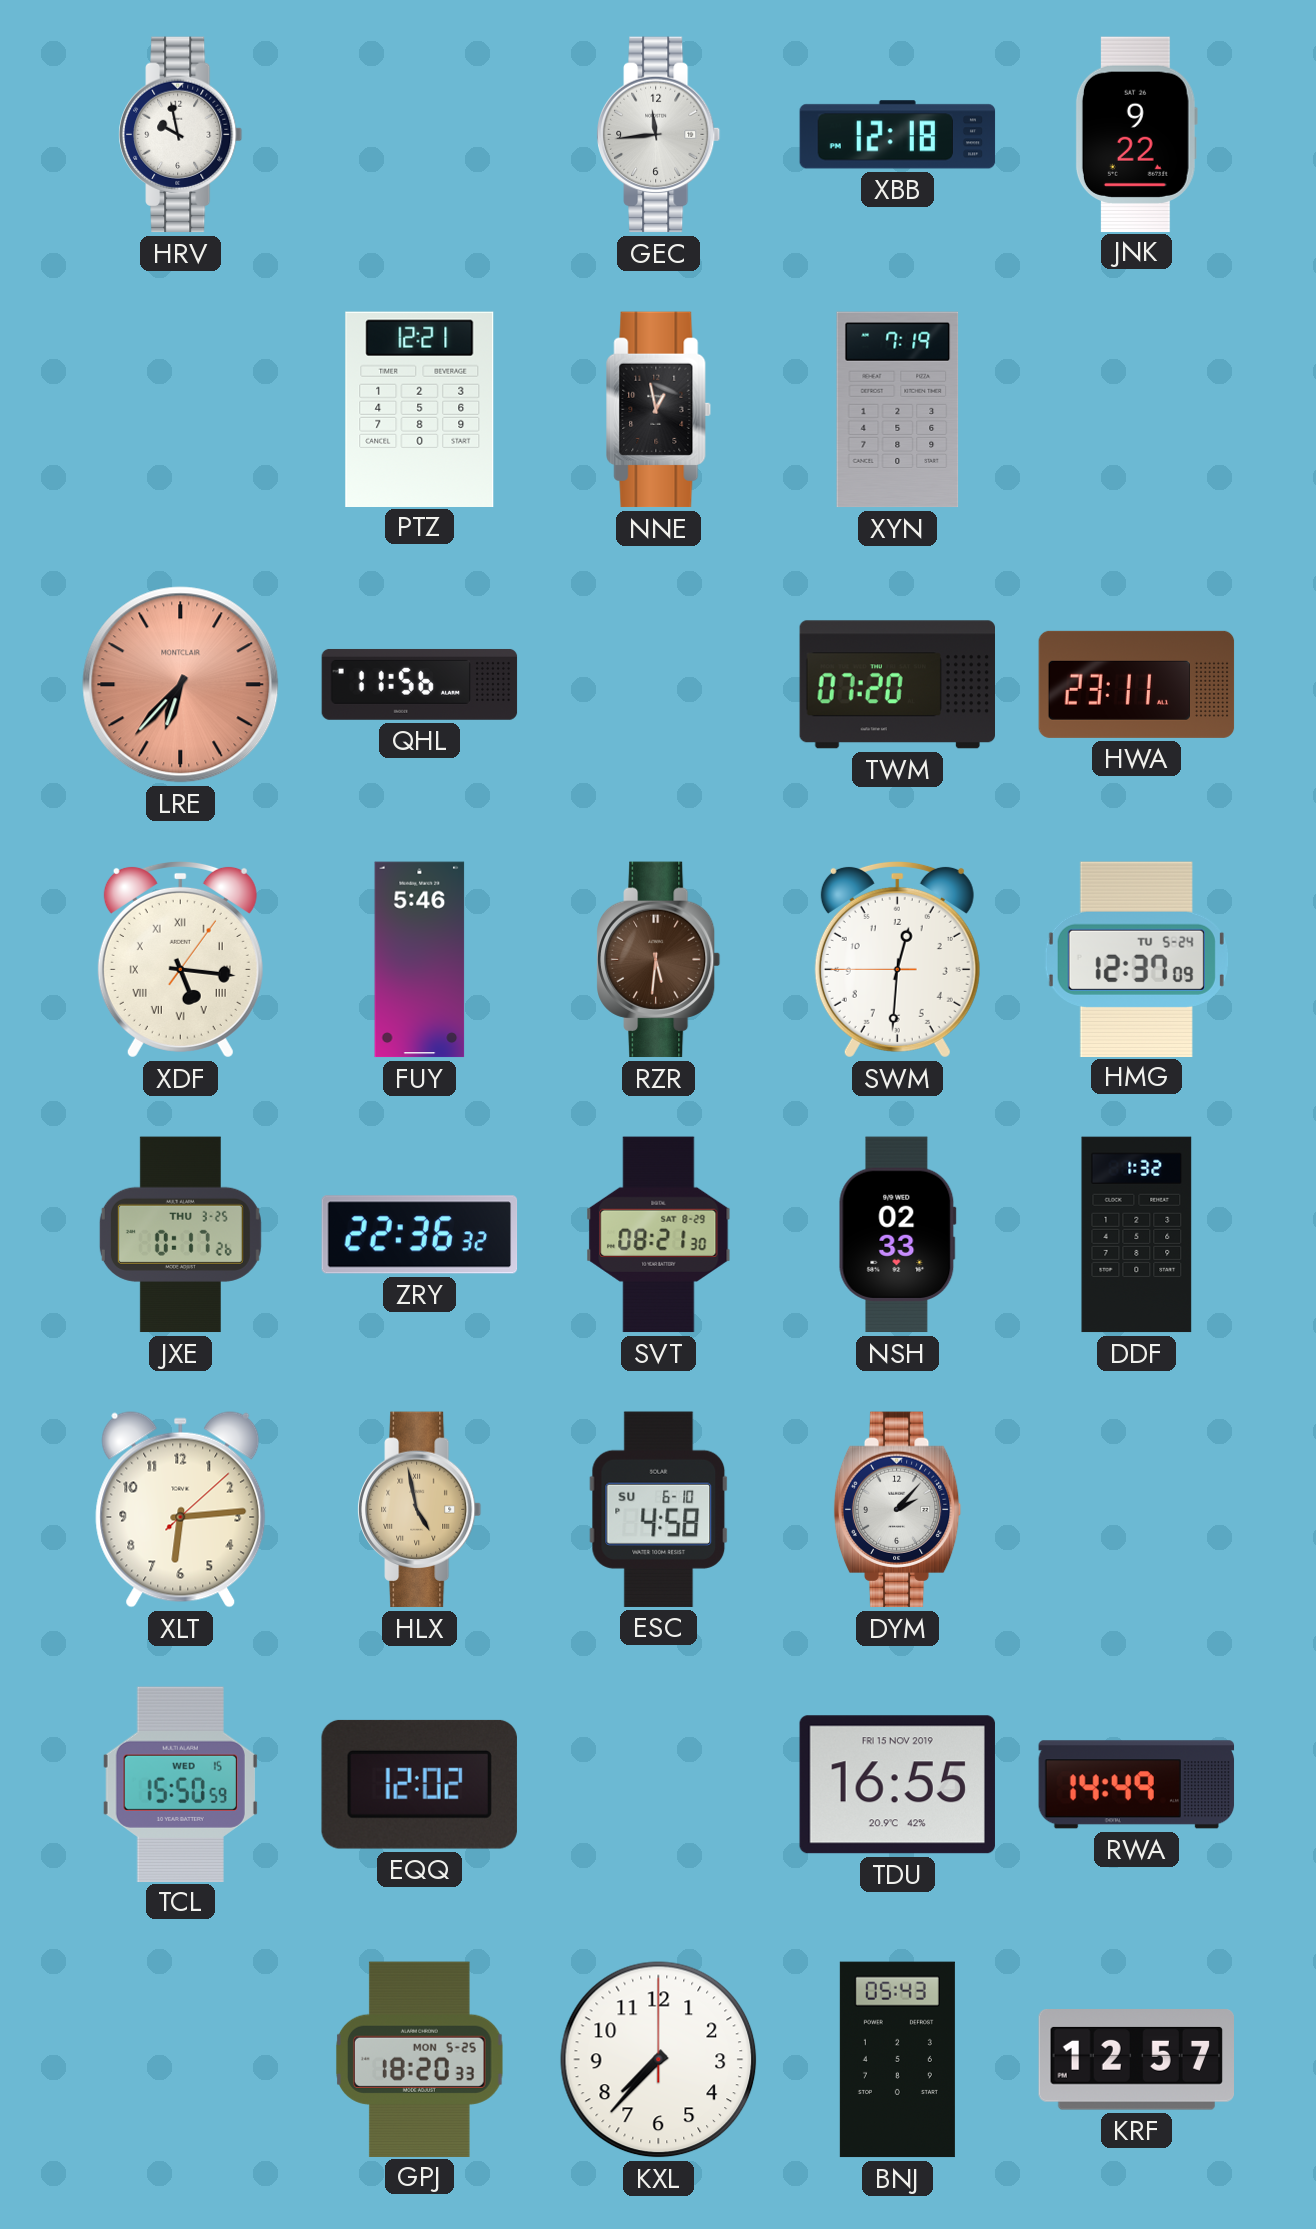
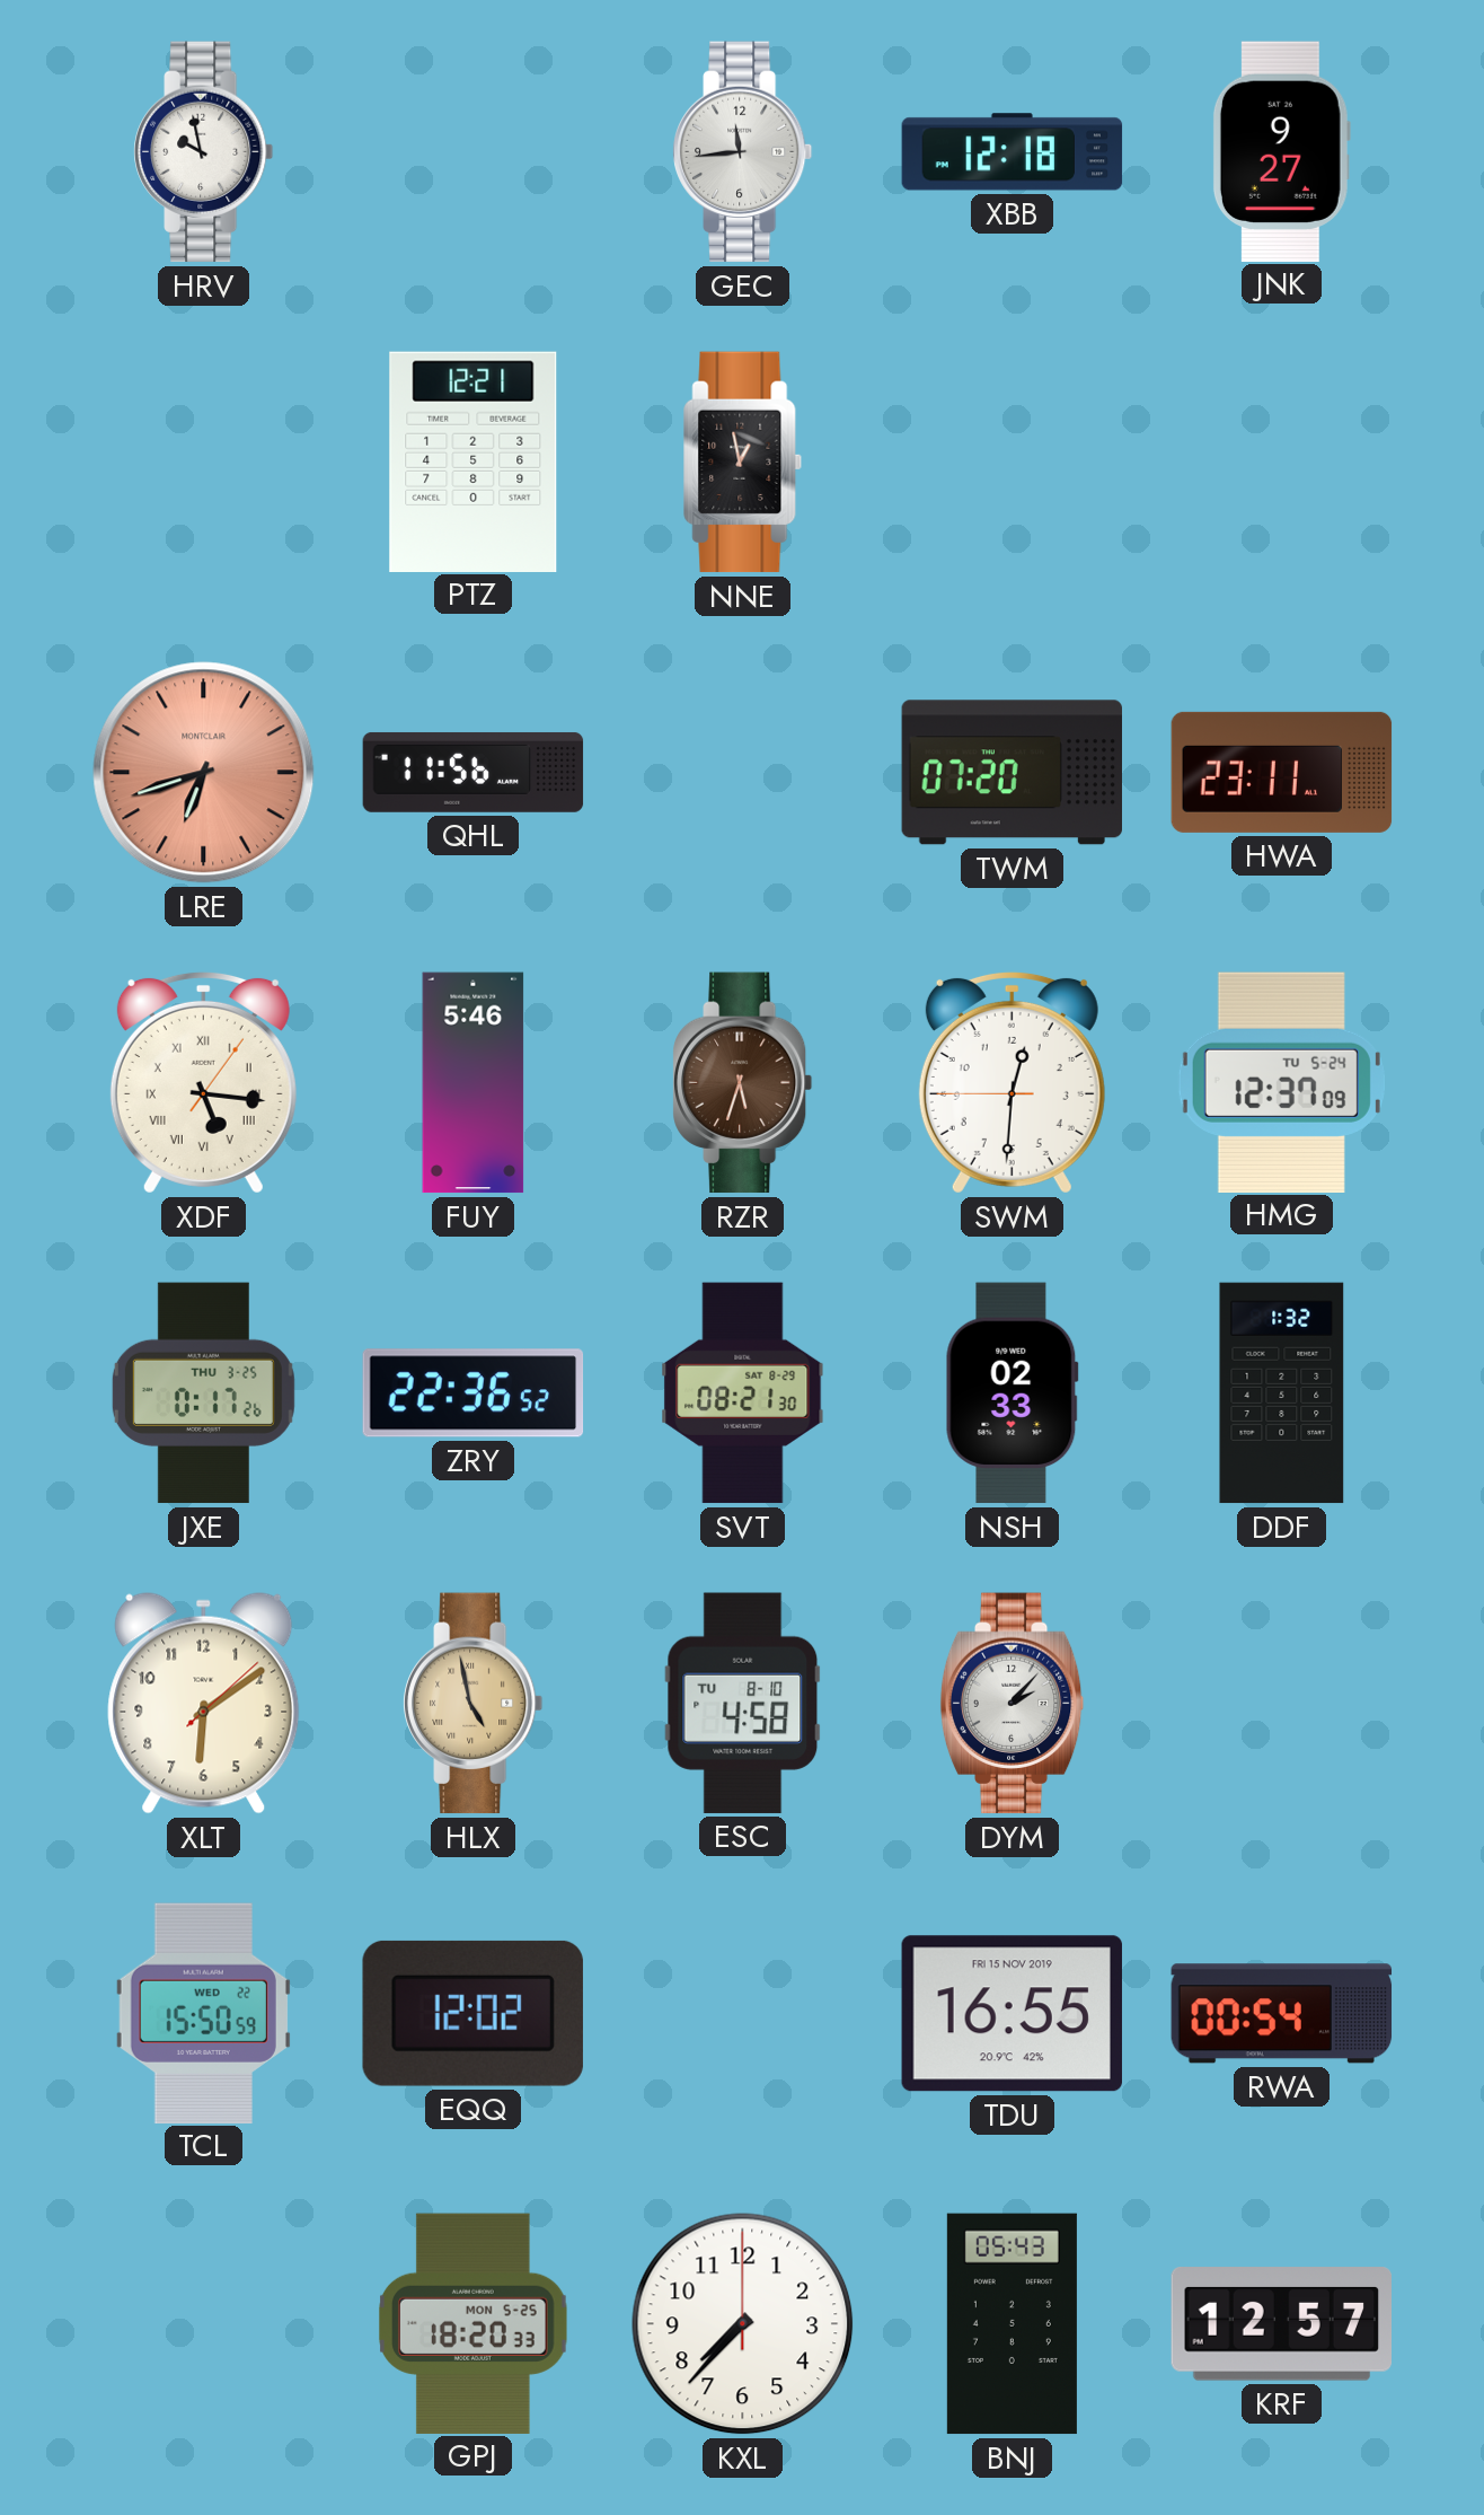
JNK: 9:22 -> 9:27 (1281, 151)
XYN: 7:19 -> none (898, 410)
LRE: 6:37 -> 6:42 (204, 773)
RZR: 5:31 -> 5:33 (743, 1083)
ZRY: 22:36:32 -> 22:36:52 (474, 1393)
XLT: 6:14 -> 6:09 (204, 1704)
ESC date: SU 6-10 -> TU 8-10 (743, 1703)
TCL date: WED 15 -> WED 22 (203, 2013)
RWA: 14:49 -> 00:54 (1282, 2014)
